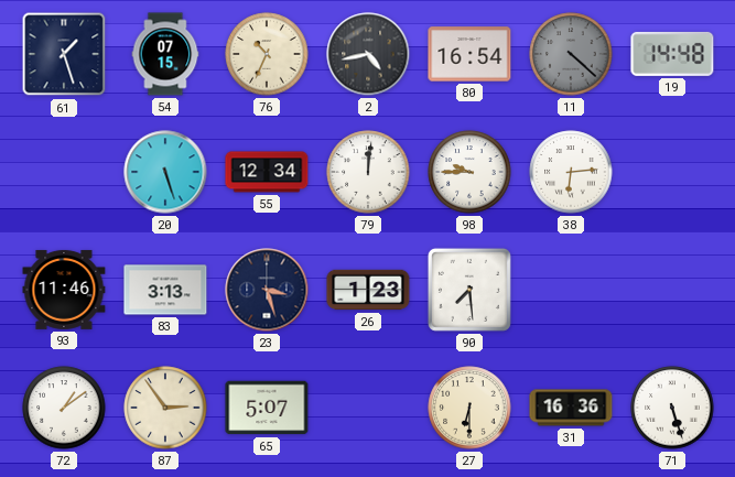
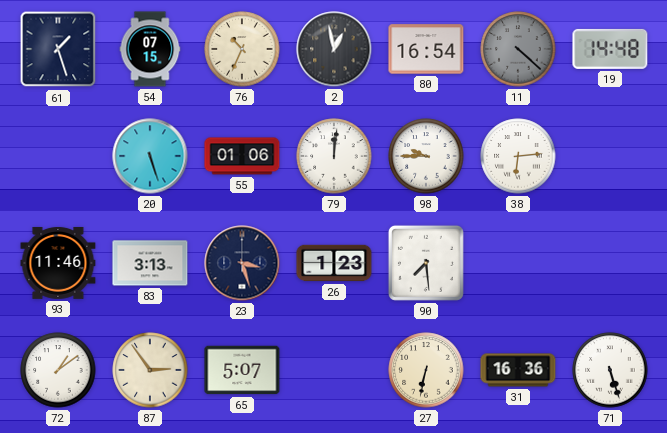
2: 4:43 -> 12:58 (334, 49)
55: 12:34 -> 01:06 (242, 156)
27: 6:30 -> 6:32 (426, 370)
